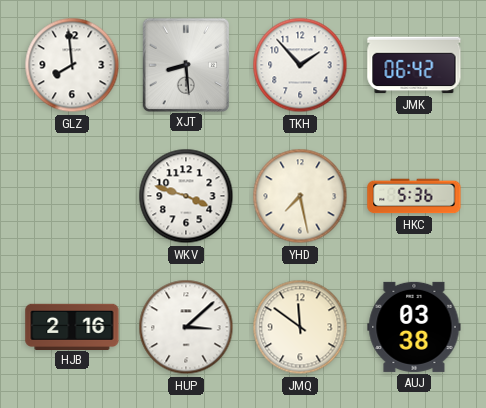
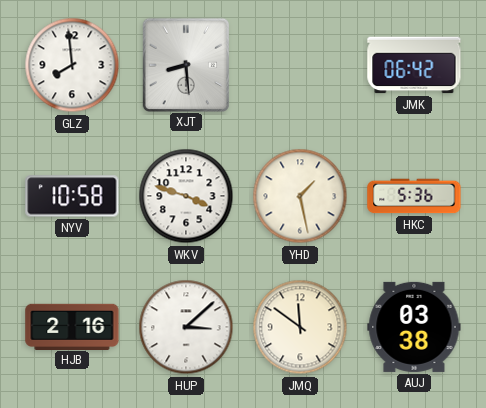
TKH: 1:53 -> none (300, 65)
NYV: none -> 10:58 (72, 196)
YHD: 7:28 -> 1:28 (300, 196)
